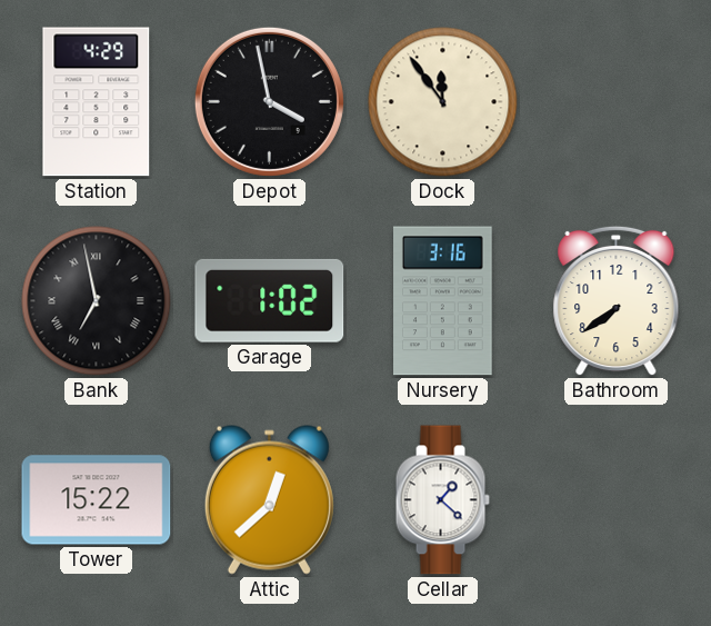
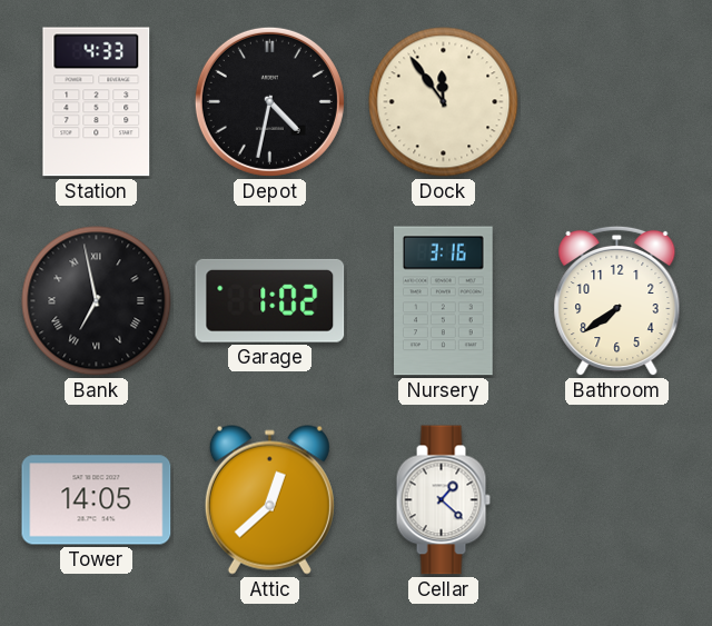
Station: 4:29 -> 4:33 (97, 102)
Depot: 3:58 -> 4:32 (269, 101)
Tower: 15:22 -> 14:05 (97, 500)
